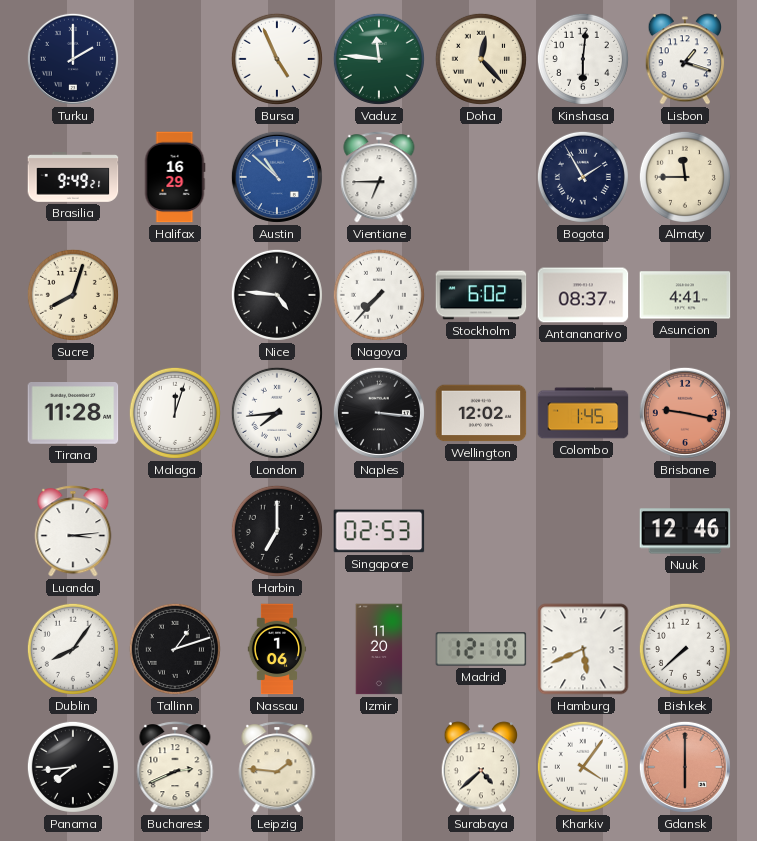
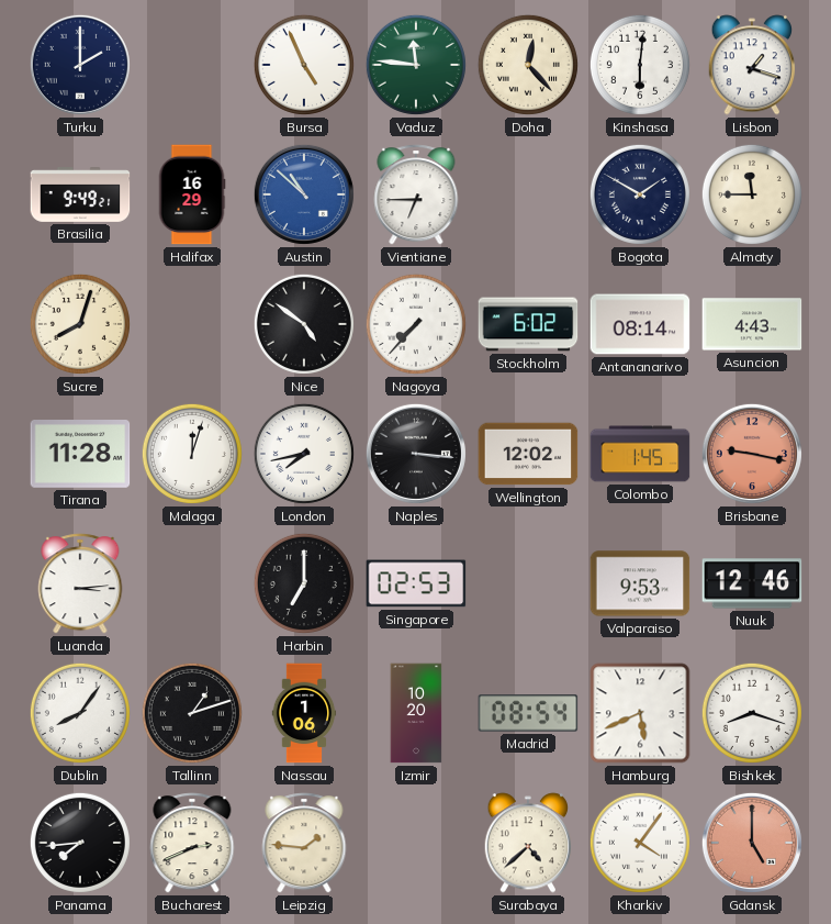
Bogota: 1:55 -> 1:50 (640, 194)
Nice: 4:46 -> 4:51 (304, 324)
Antananarivo: 08:37 -> 08:14 (640, 324)
Asuncion: 4:41 -> 4:43 (752, 324)
London: 7:44 -> 7:43 (304, 454)
Valparaiso: none -> 9:53 (640, 583)
Izmir: 11:20 -> 10:20 (416, 713)
Madrid: 12:10 -> 08:54 (528, 713)
Bishkek: 7:38 -> 8:18 (752, 713)
Gdansk: 6:00 -> 5:00 (752, 843)
